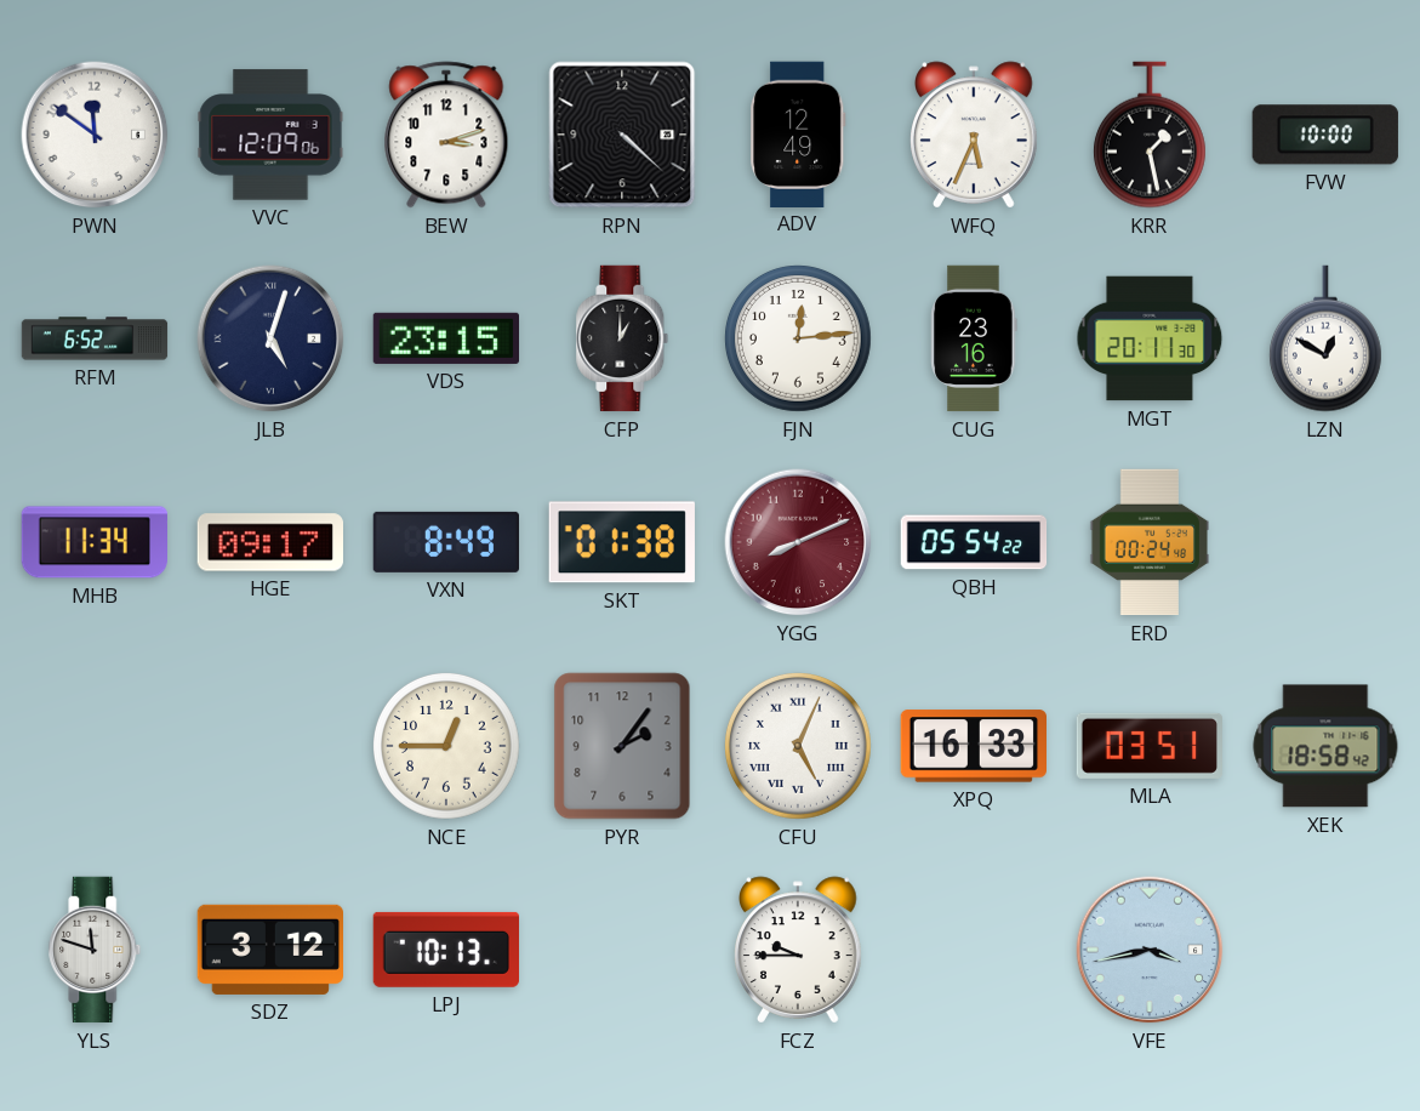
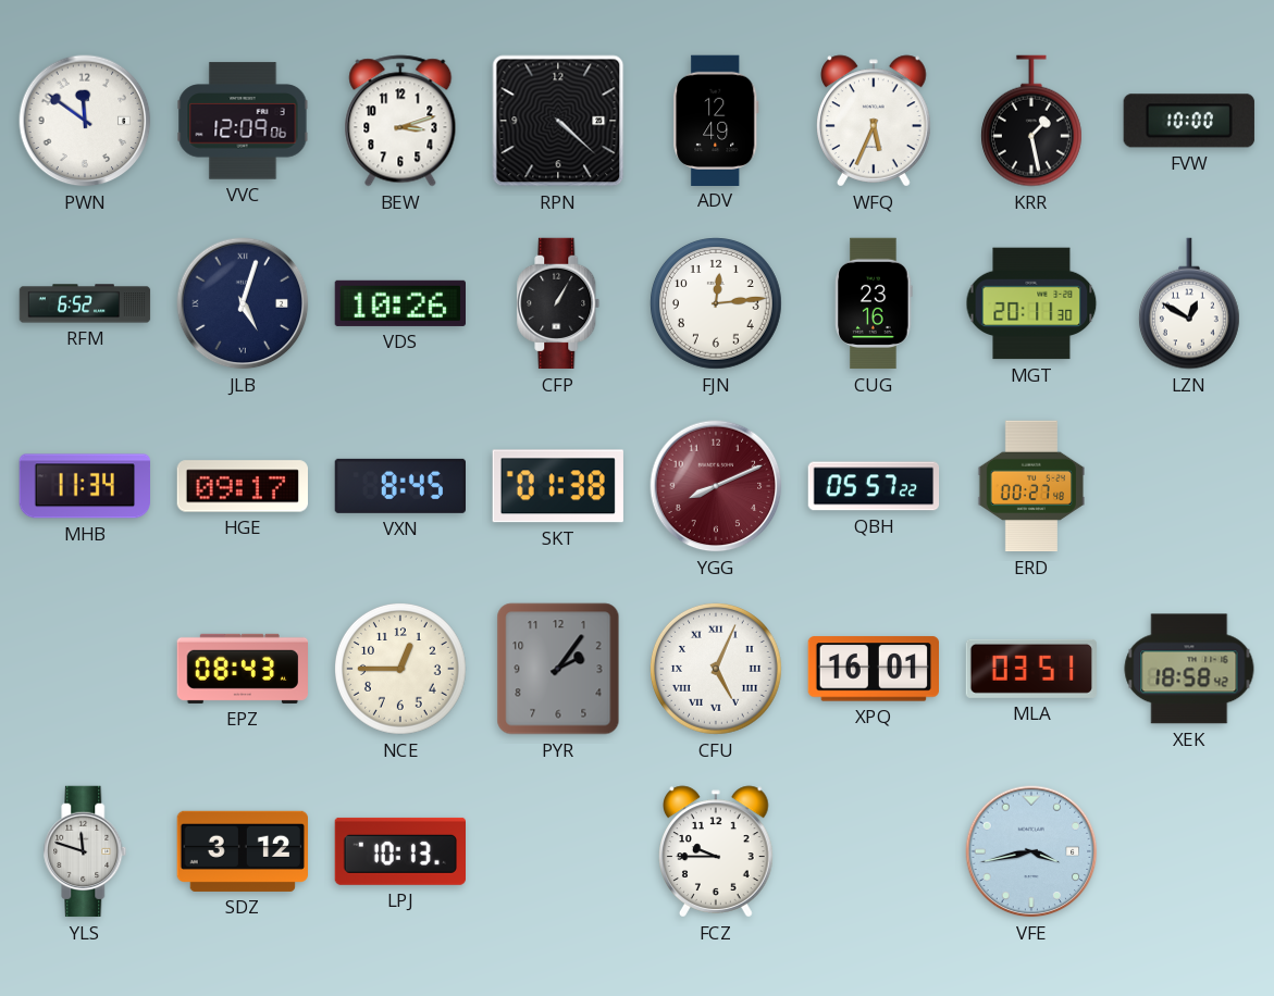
VDS: 23:15 -> 10:26 (399, 303)
CFP: 1:00 -> 1:05 (558, 303)
VXN: 8:49 -> 8:45 (399, 486)
QBH: 05:54 -> 05:57 (874, 486)
ERD: 00:24 -> 00:27 (1030, 486)
EPZ: none -> 08:43 (242, 669)
XPQ: 16:33 -> 16:01 (873, 669)
